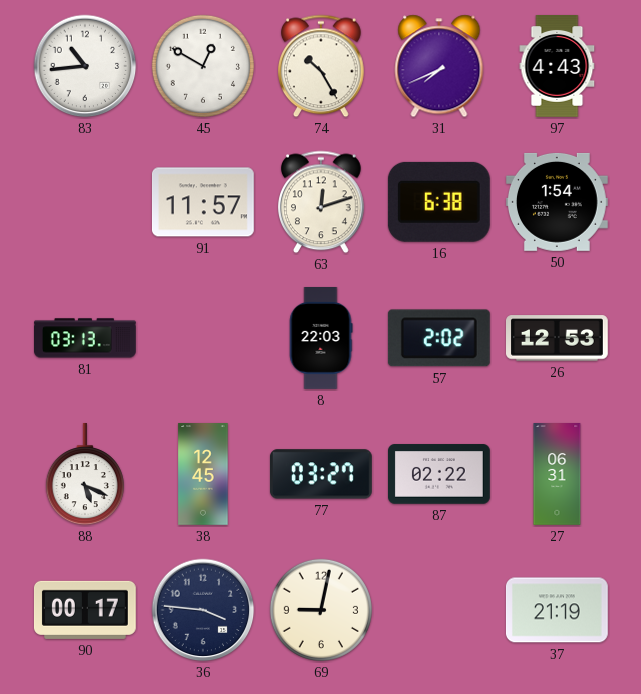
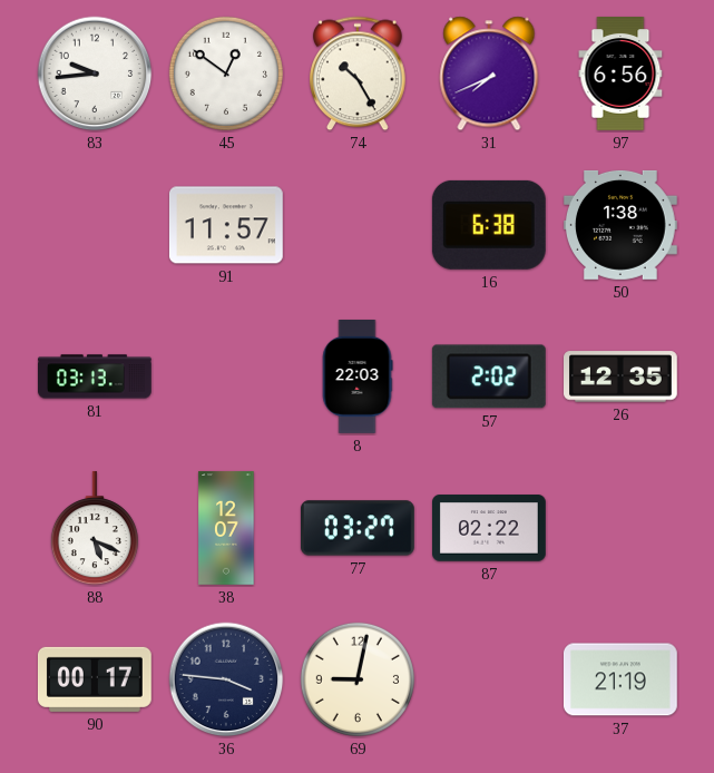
83: 10:44 -> 9:44 (95, 74)
45: 12:50 -> 12:51 (226, 74)
97: 4:43 -> 6:56 (620, 75)
63: 12:12 -> none (322, 202)
50: 1:54 -> 1:38 (620, 225)
26: 12:53 -> 12:35 (622, 376)
38: 12:45 -> 12:07 (226, 528)
27: 06:31 -> none (557, 474)
